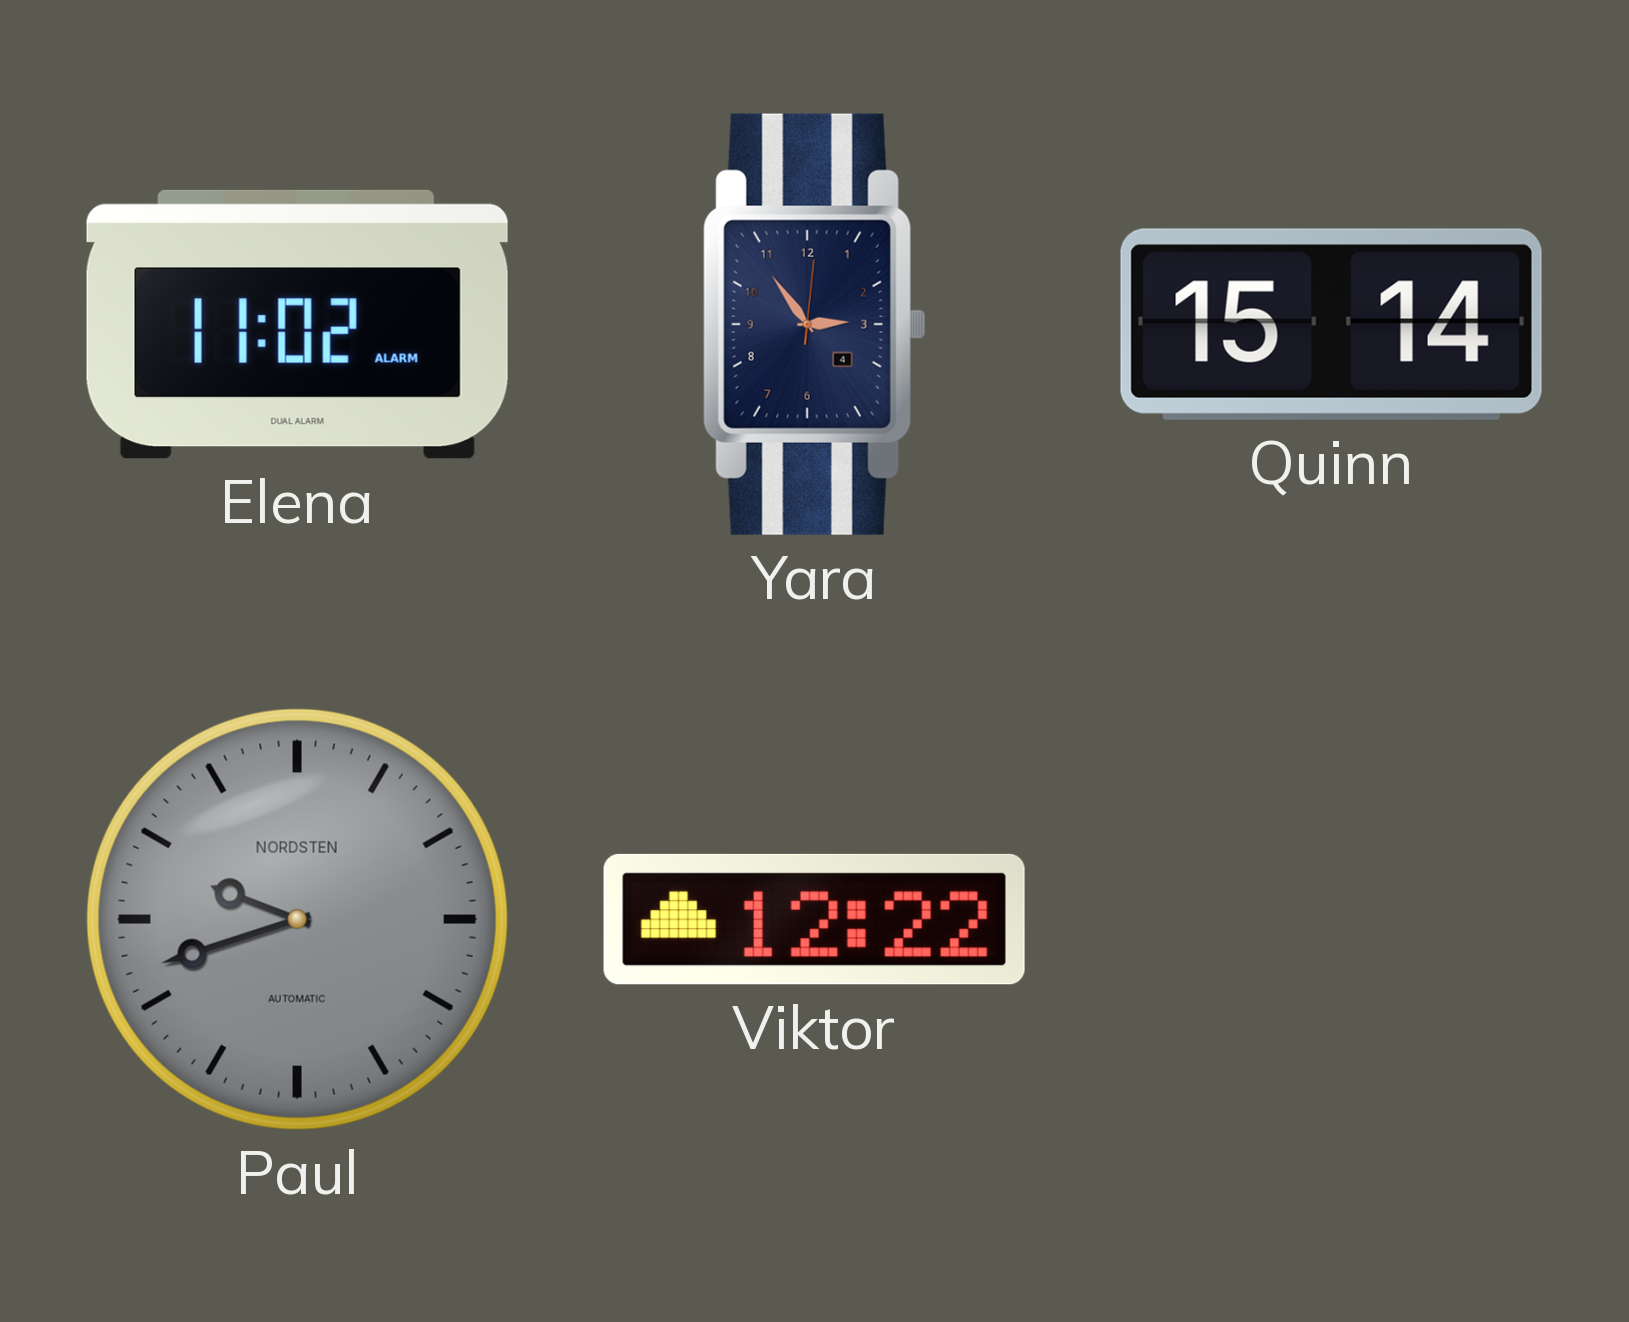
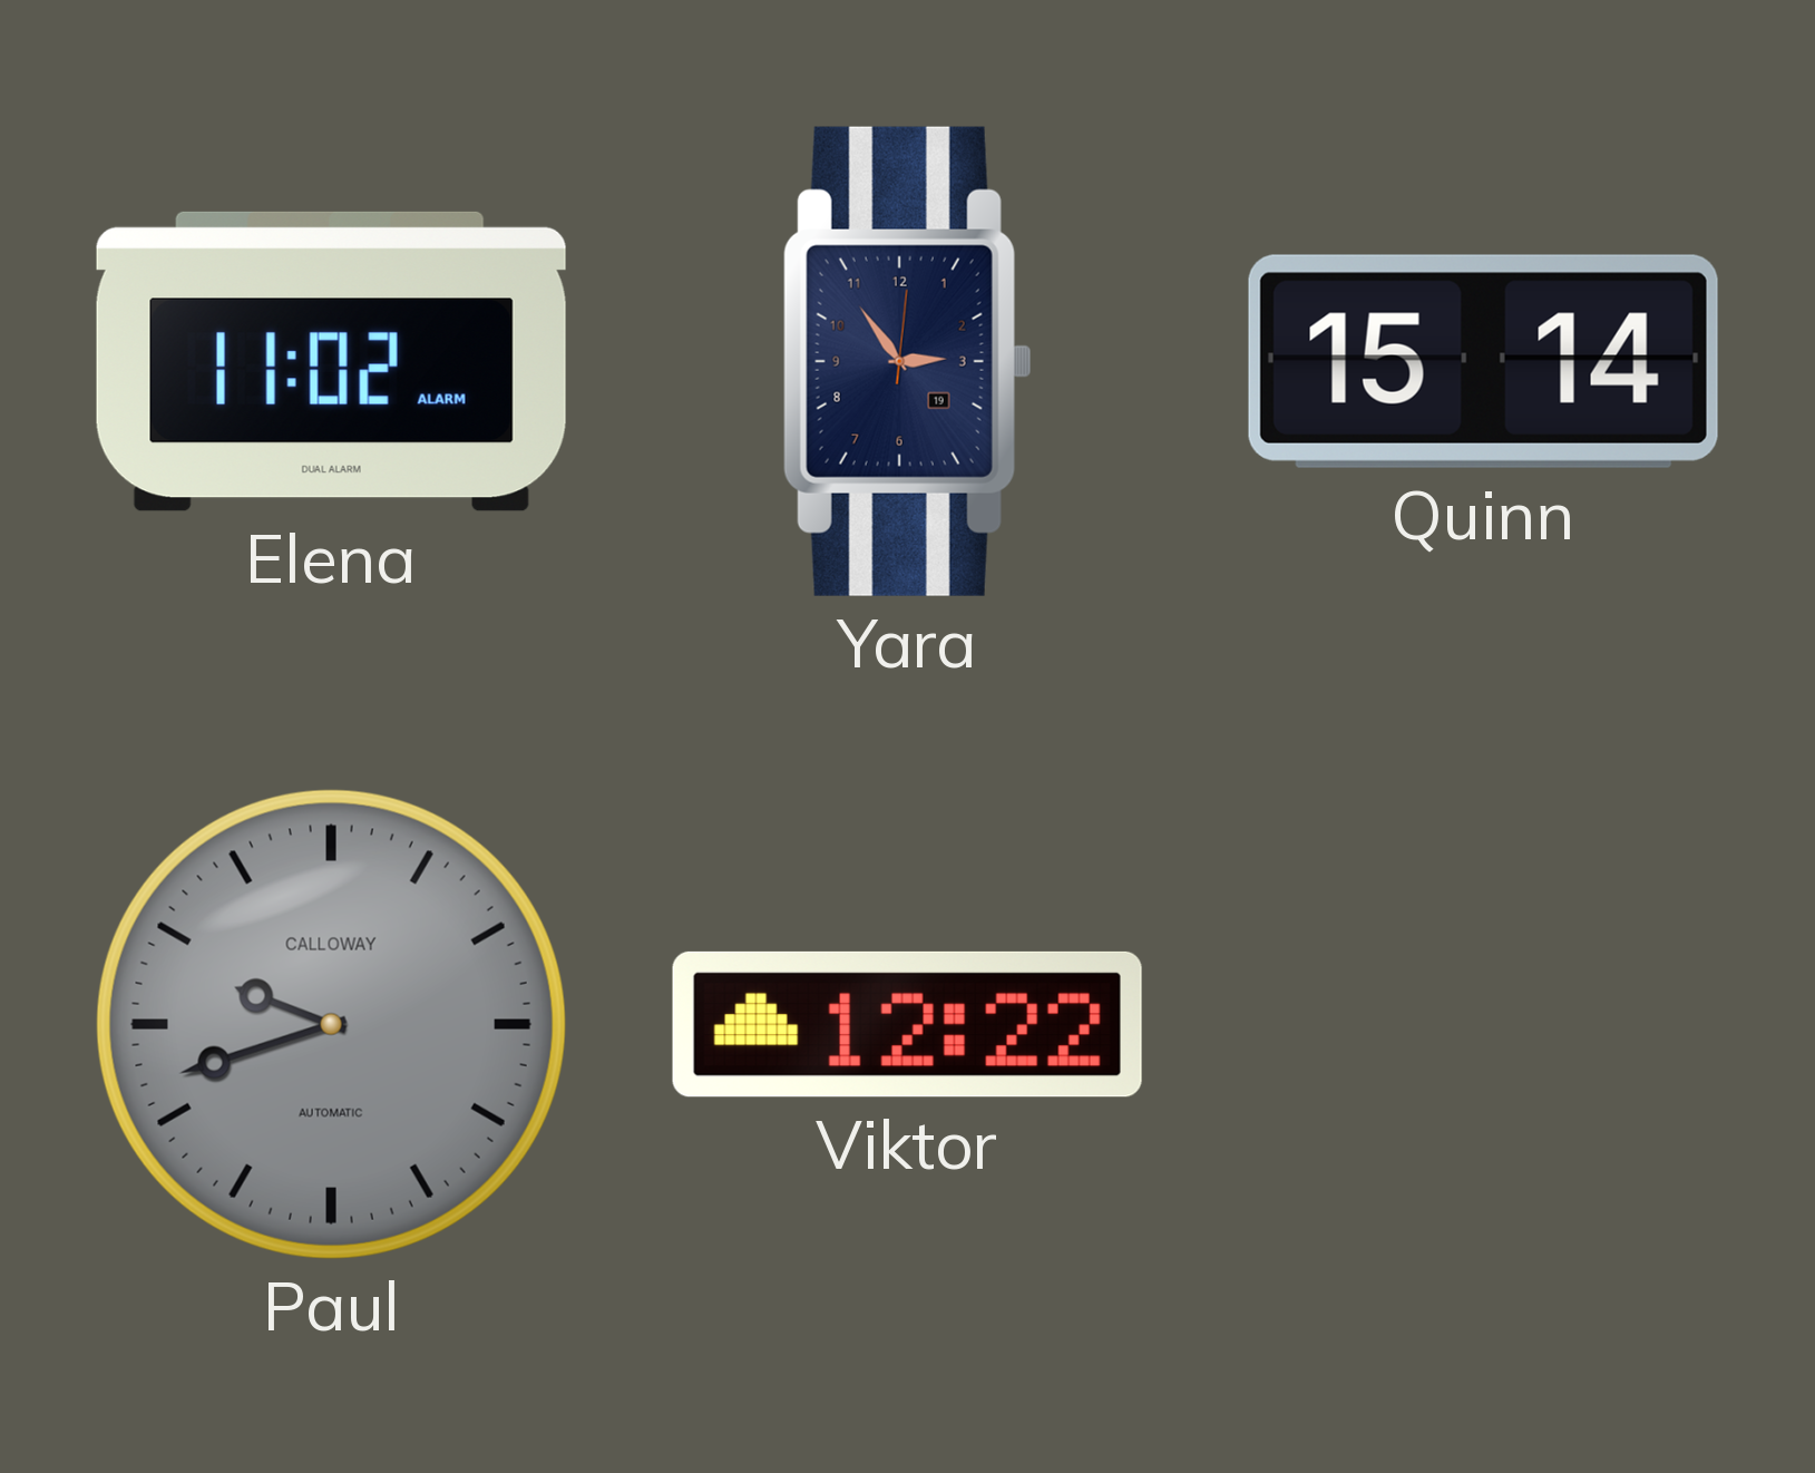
Yara date: 4 -> 19 (907, 361)
Paul brand: NORDSTEN -> CALLOWAY (331, 1024)
